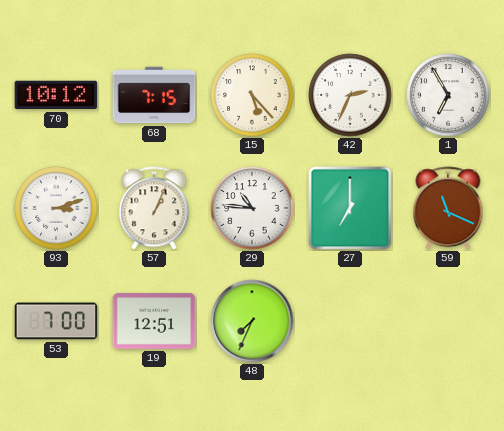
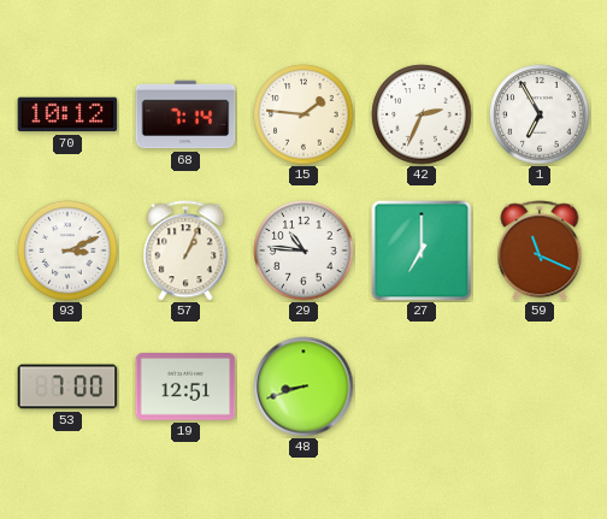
68: 7:15 -> 7:14 (185, 114)
15: 5:23 -> 1:46 (303, 114)
93: 3:12 -> 3:11 (67, 250)
48: 7:34 -> 8:42 (303, 387)
